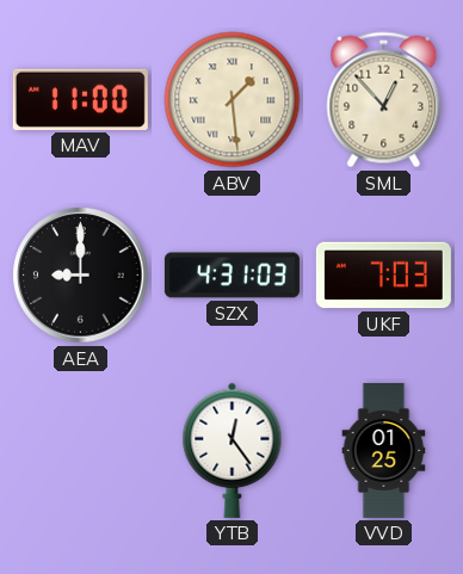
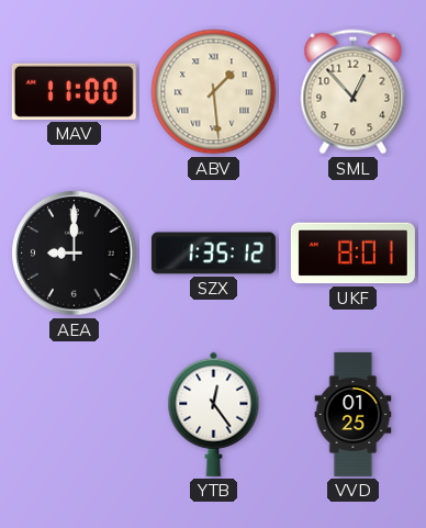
SZX: 4:31 -> 1:35 (213, 254)
UKF: 7:03 -> 8:01 (352, 254)
